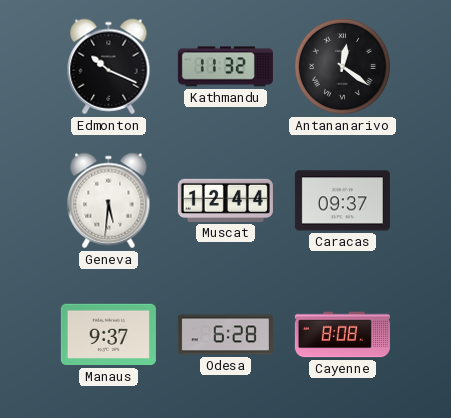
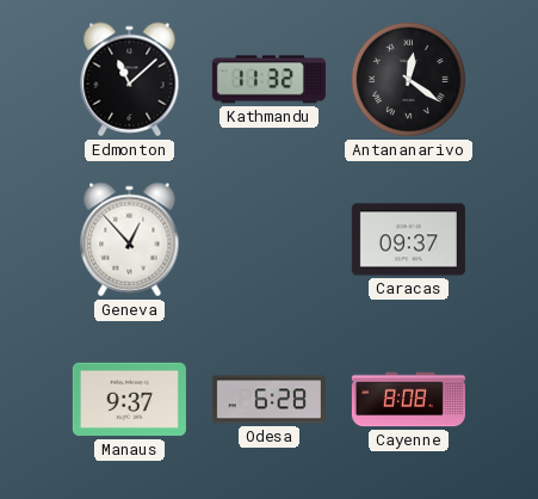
Edmonton: 10:19 -> 11:08 (130, 80)
Geneva: 5:31 -> 12:53 (130, 240)
Muscat: 12:44 -> none (225, 200)
